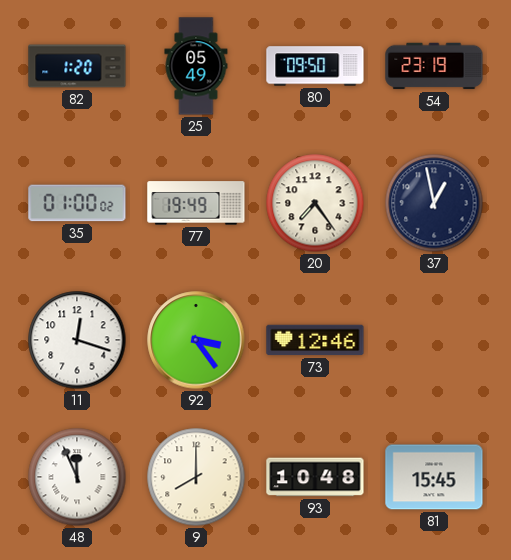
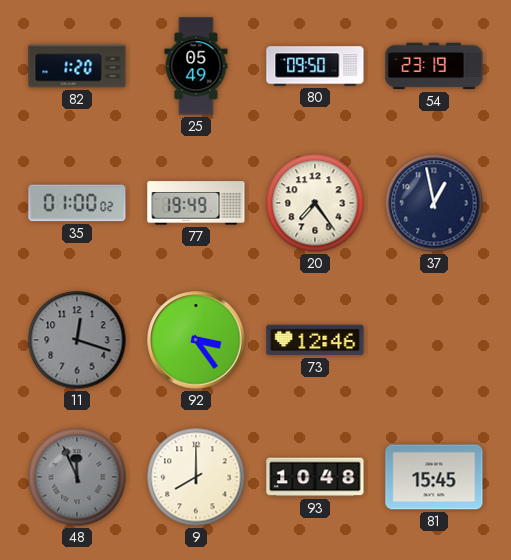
11 dial: white -> grey (77, 340)
48 dial: white -> grey (77, 477)
